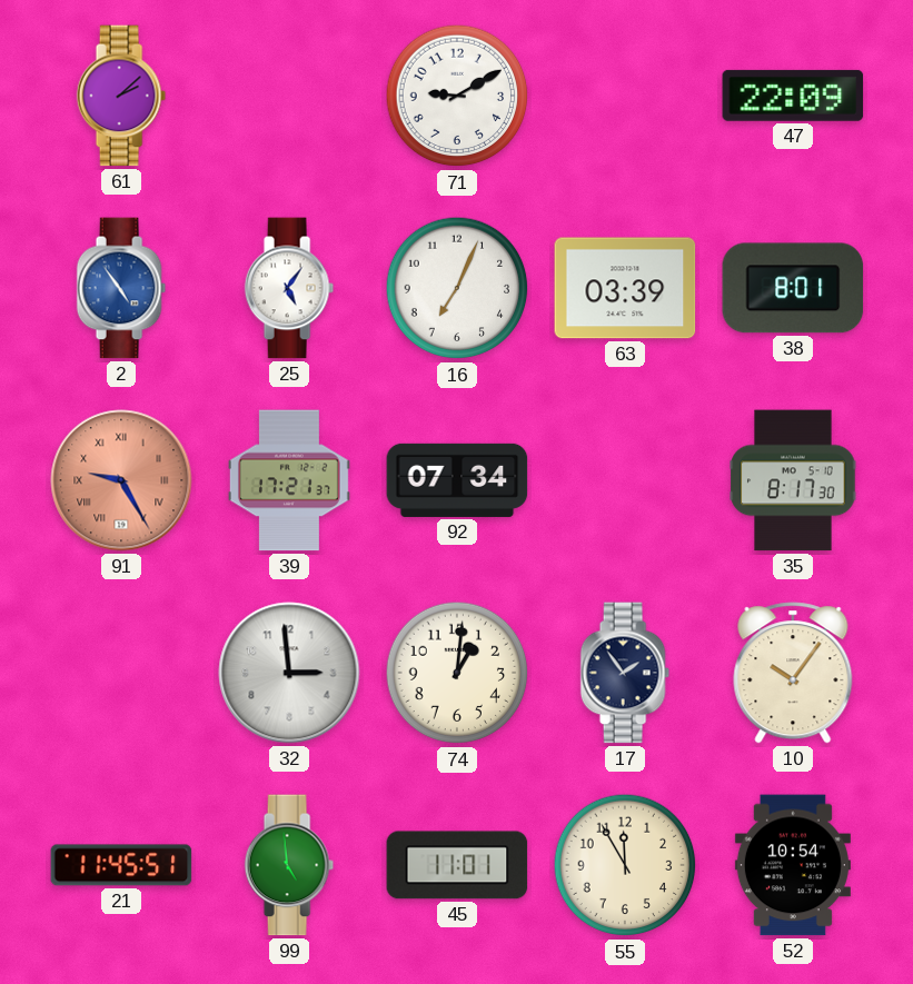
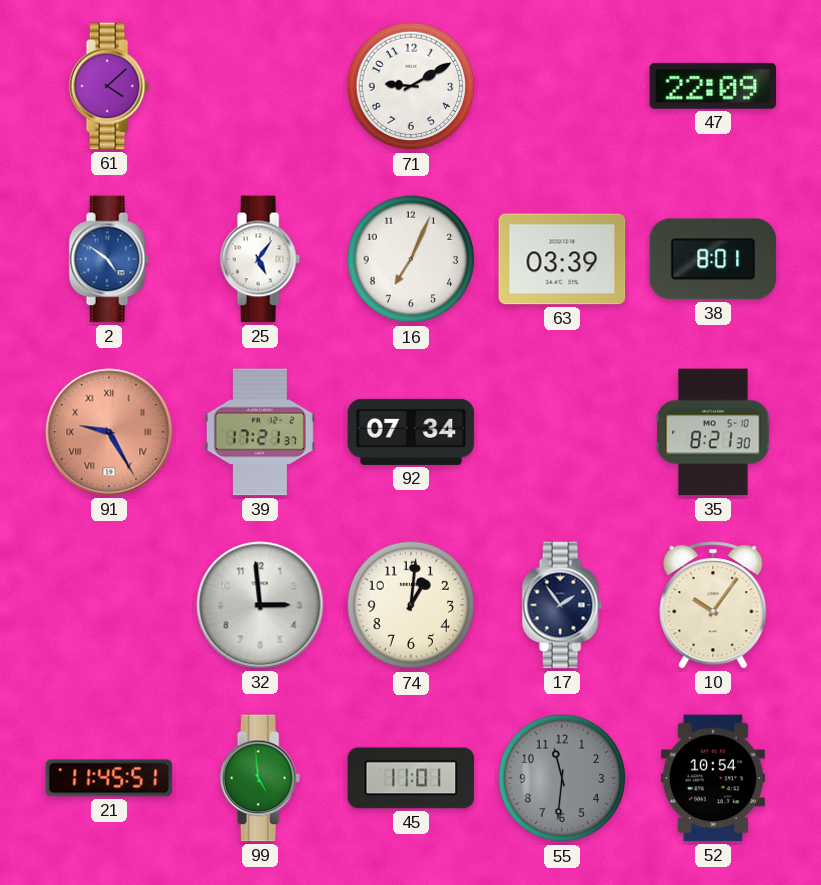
61: 2:08 -> 4:08 (109, 86)
2: 4:54 -> 4:51 (109, 259)
35: 8:17 -> 8:21 (713, 432)
55: 11:55 -> 11:31 (562, 778)
55 dial: cream -> grey (562, 778)
